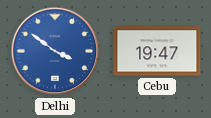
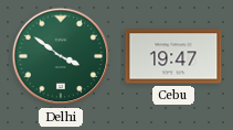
Delhi dial: blue -> green (61, 56)
